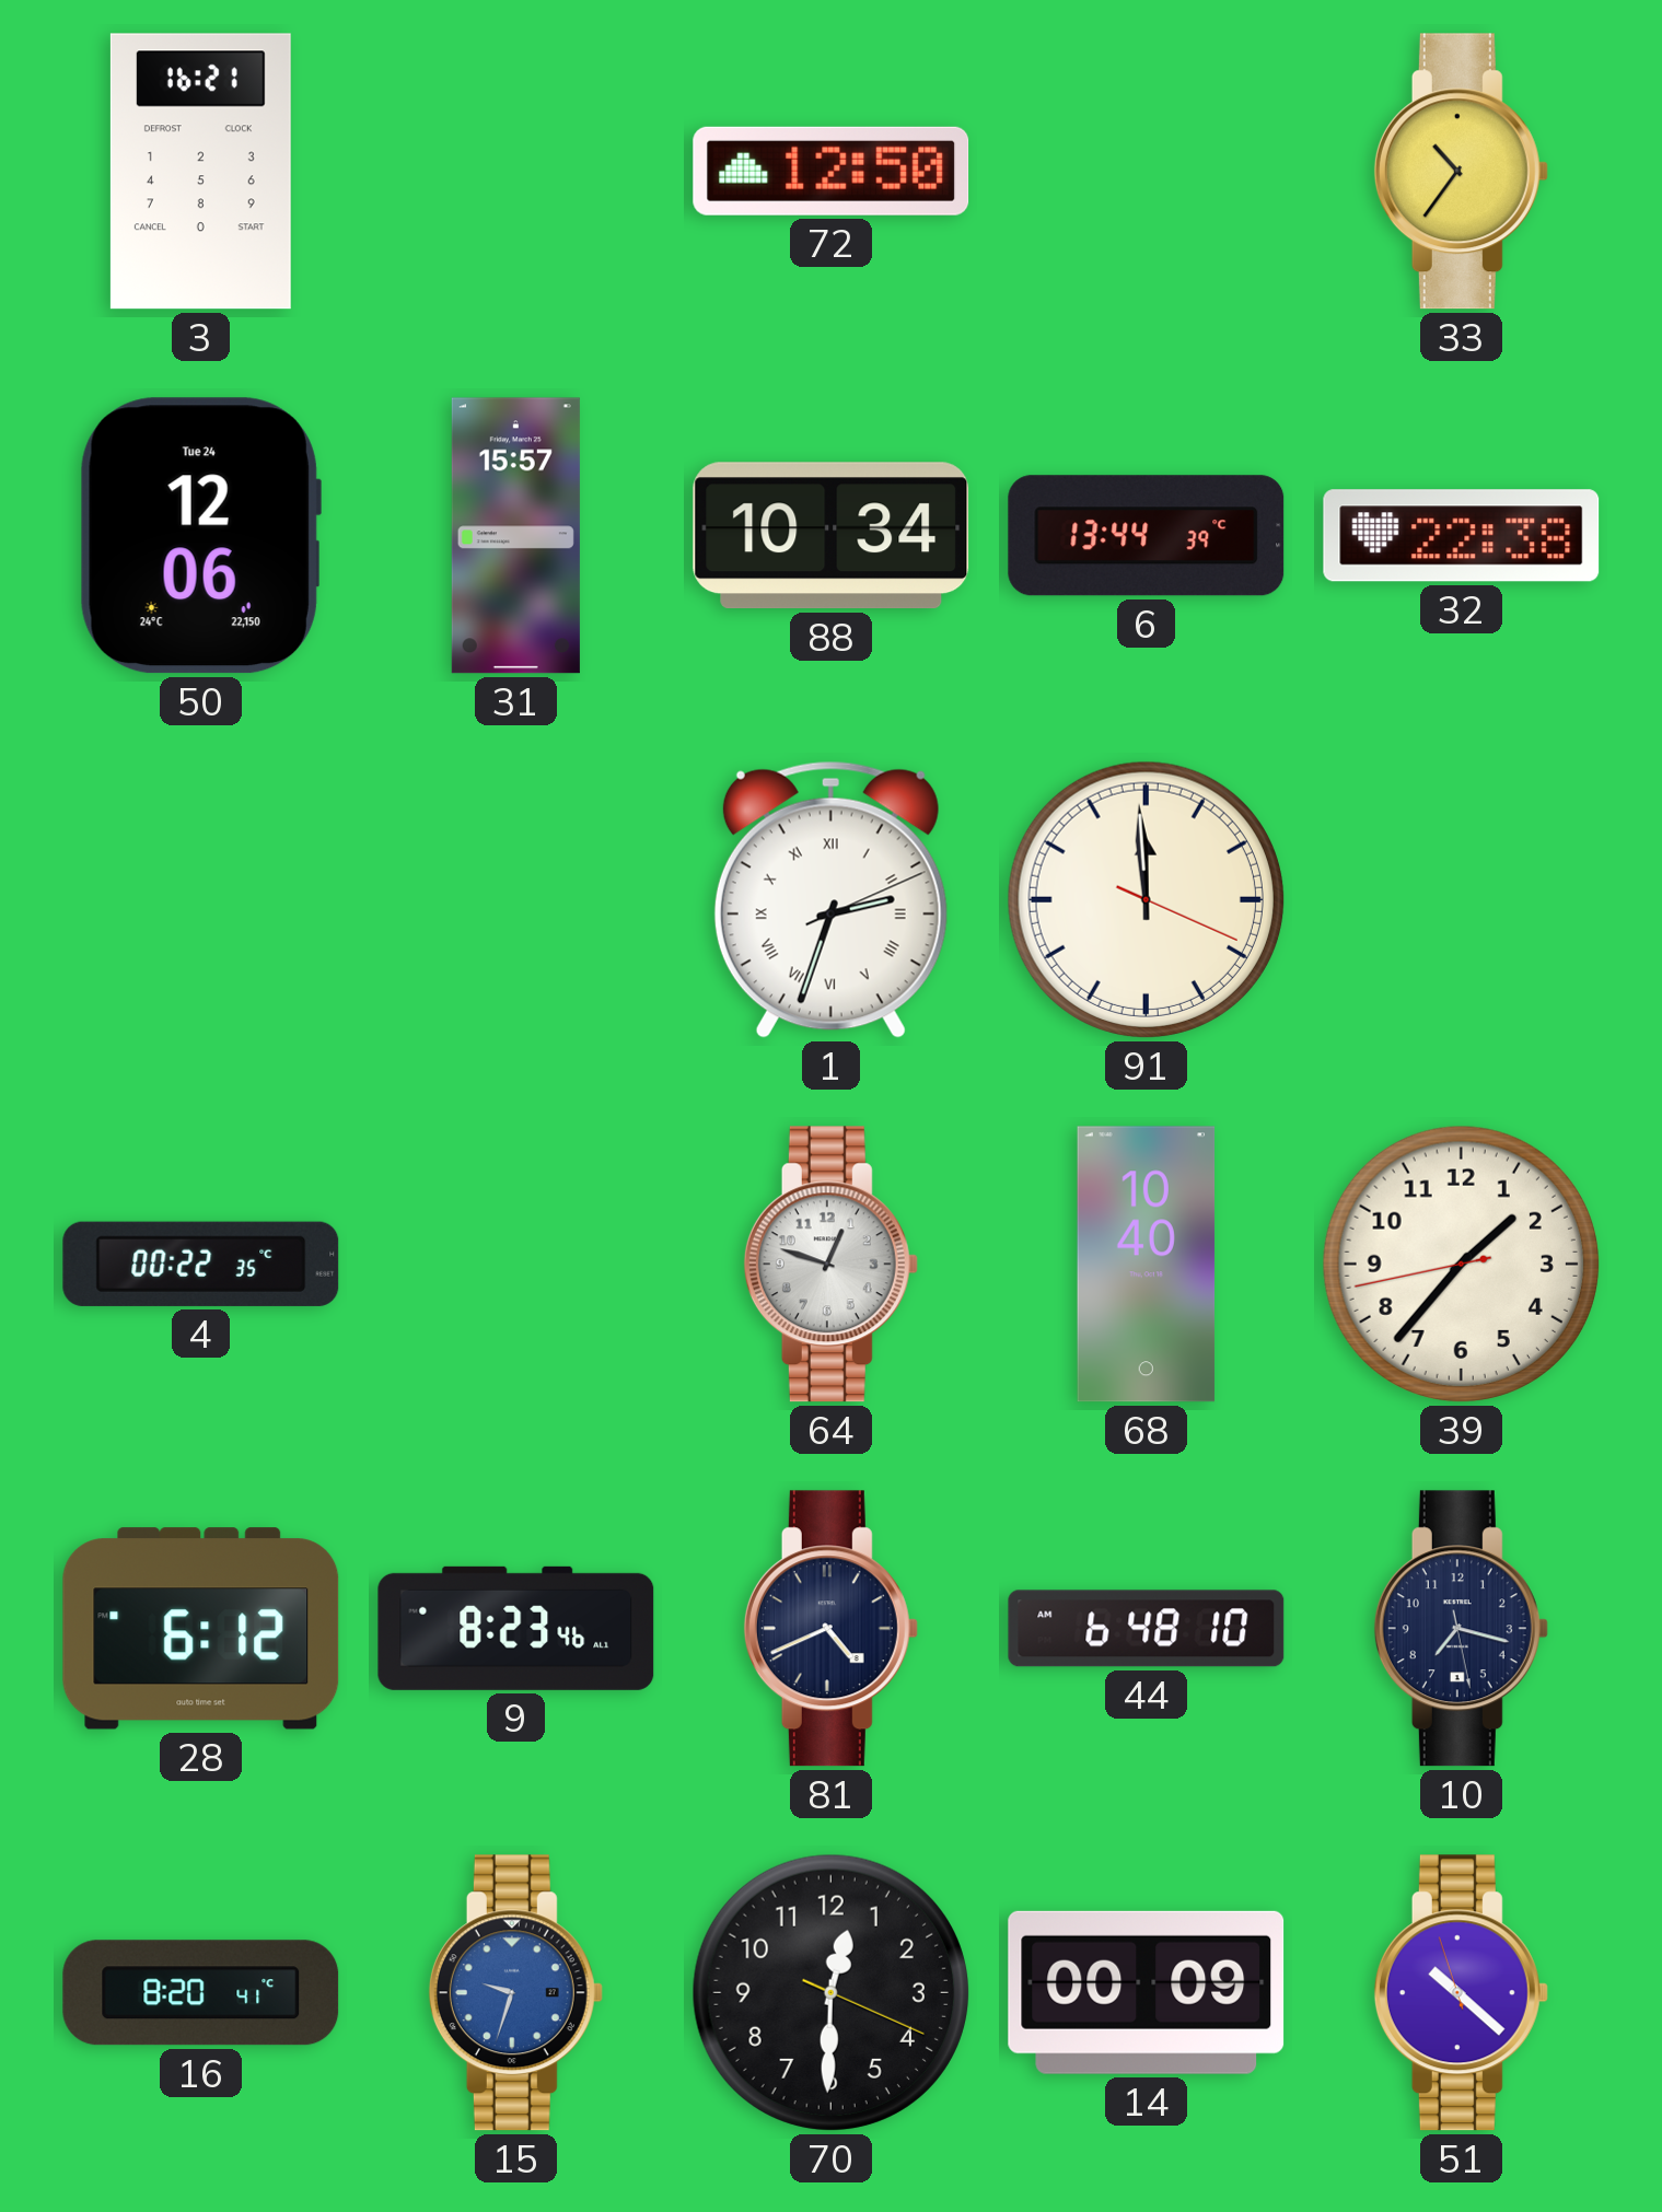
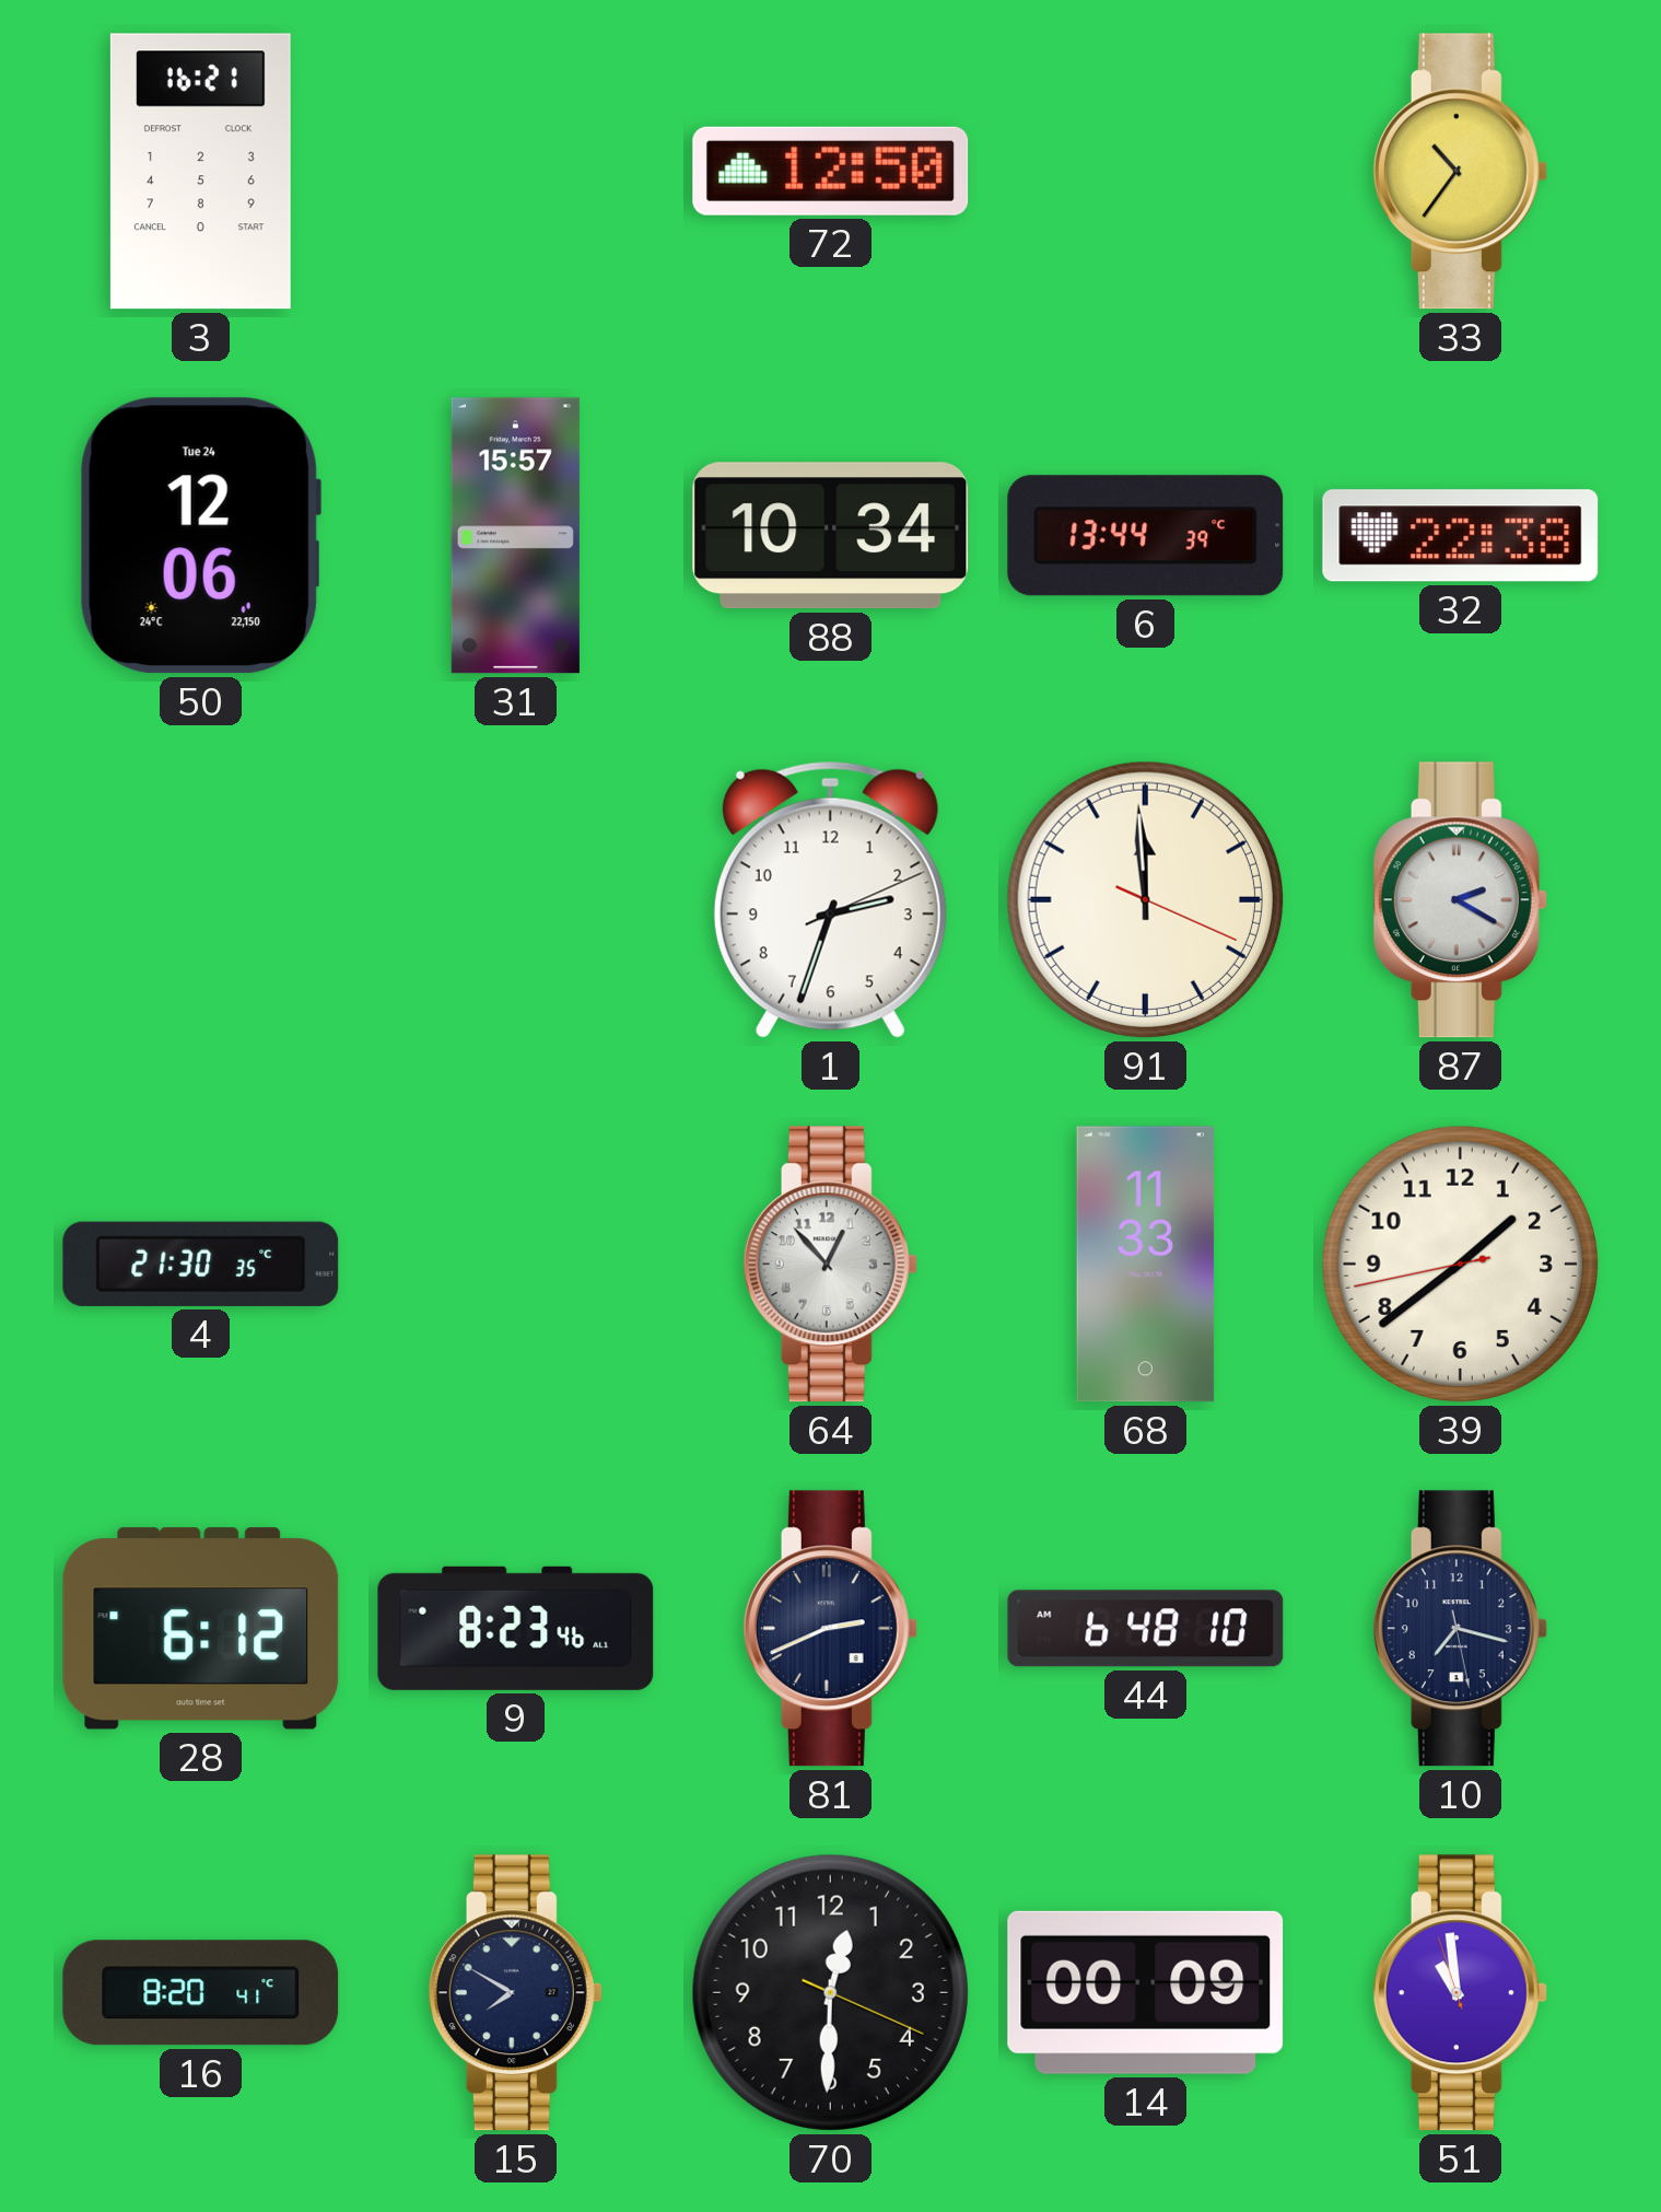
1 numerals: Roman -> Arabic (830, 899)
87: none -> 2:20 (1460, 900)
4: 00:22 -> 21:30 (201, 1264)
64: 12:48 -> 12:53 (830, 1265)
68: 10:40 -> 11:33 (1146, 1265)
39: 1:36 -> 1:38 (1460, 1264)
81: 4:41 -> 2:41 (830, 1629)
15: 9:33 -> 7:50 (515, 1993)
15 dial: blue -> navy (515, 1993)
51: 10:21 -> 10:58 (1460, 1993)
